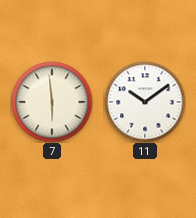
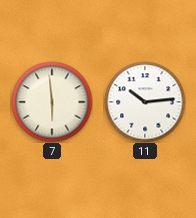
11: 10:09 -> 10:14 (145, 102)
